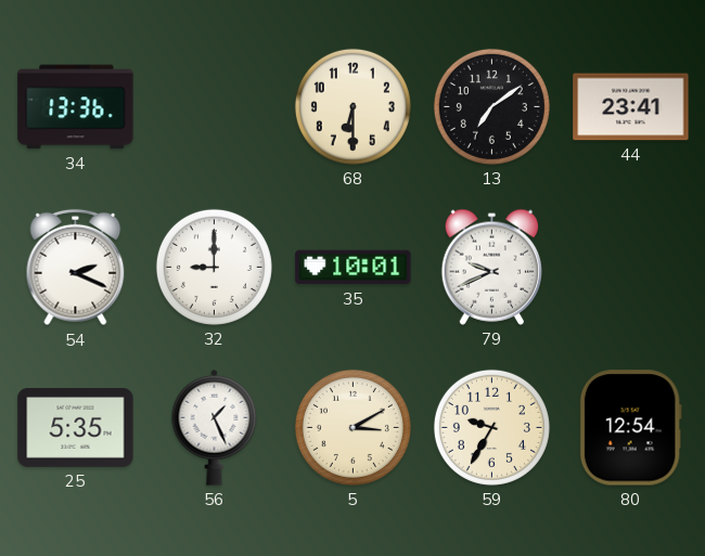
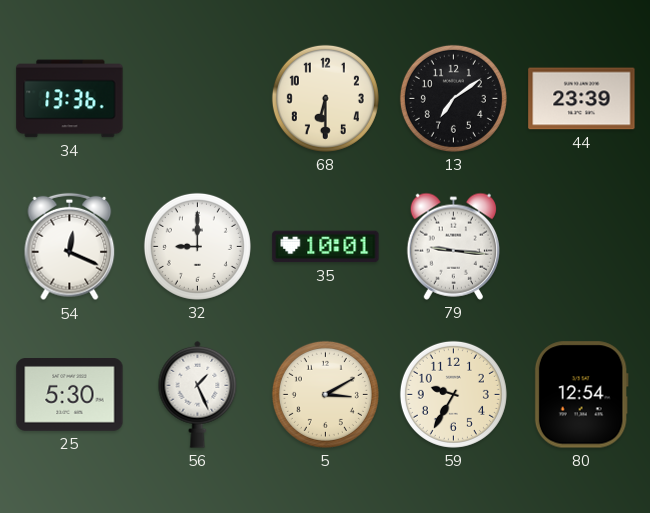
44: 23:41 -> 23:39 (582, 99)
54: 2:19 -> 12:19 (70, 247)
79: 9:41 -> 9:16 (453, 246)
25: 5:35 -> 5:30 (70, 395)
